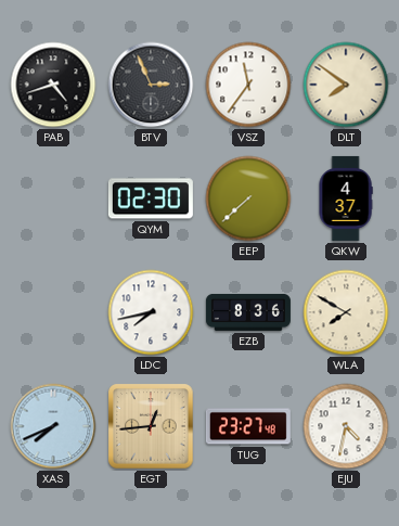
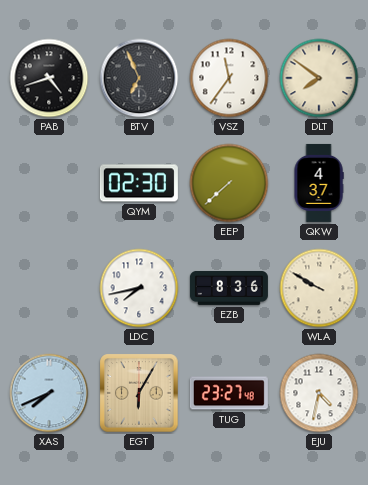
BTV: 2:56 -> 6:56 (139, 78)
WLA: 7:50 -> 9:50 (319, 288)
EGT: 12:44 -> 6:05 (139, 393)
